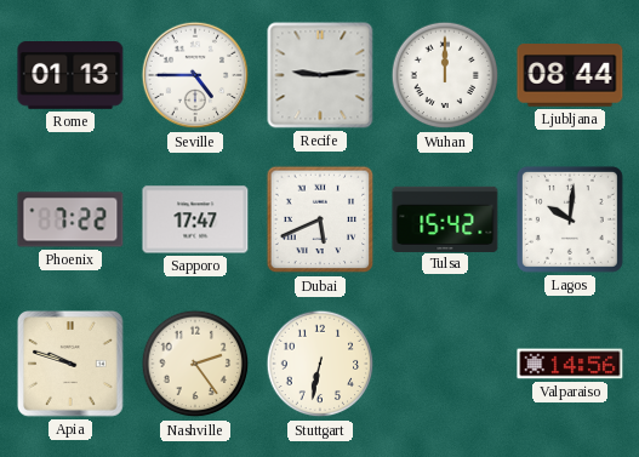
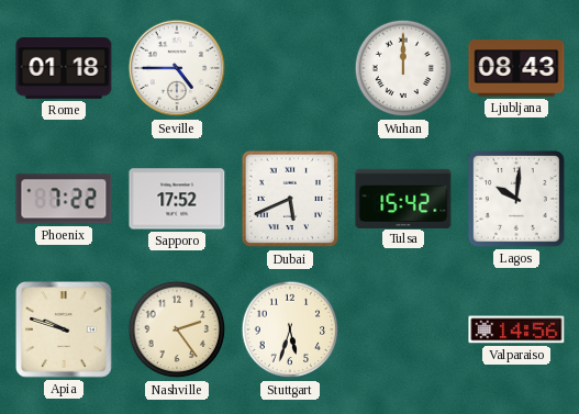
Rome: 01:13 -> 01:18 (64, 69)
Recife: 9:14 -> none (320, 75)
Ljubljana: 08:44 -> 08:43 (516, 68)
Sapporo: 17:47 -> 17:52 (177, 199)
Stuttgart: 6:32 -> 5:33 (290, 329)
